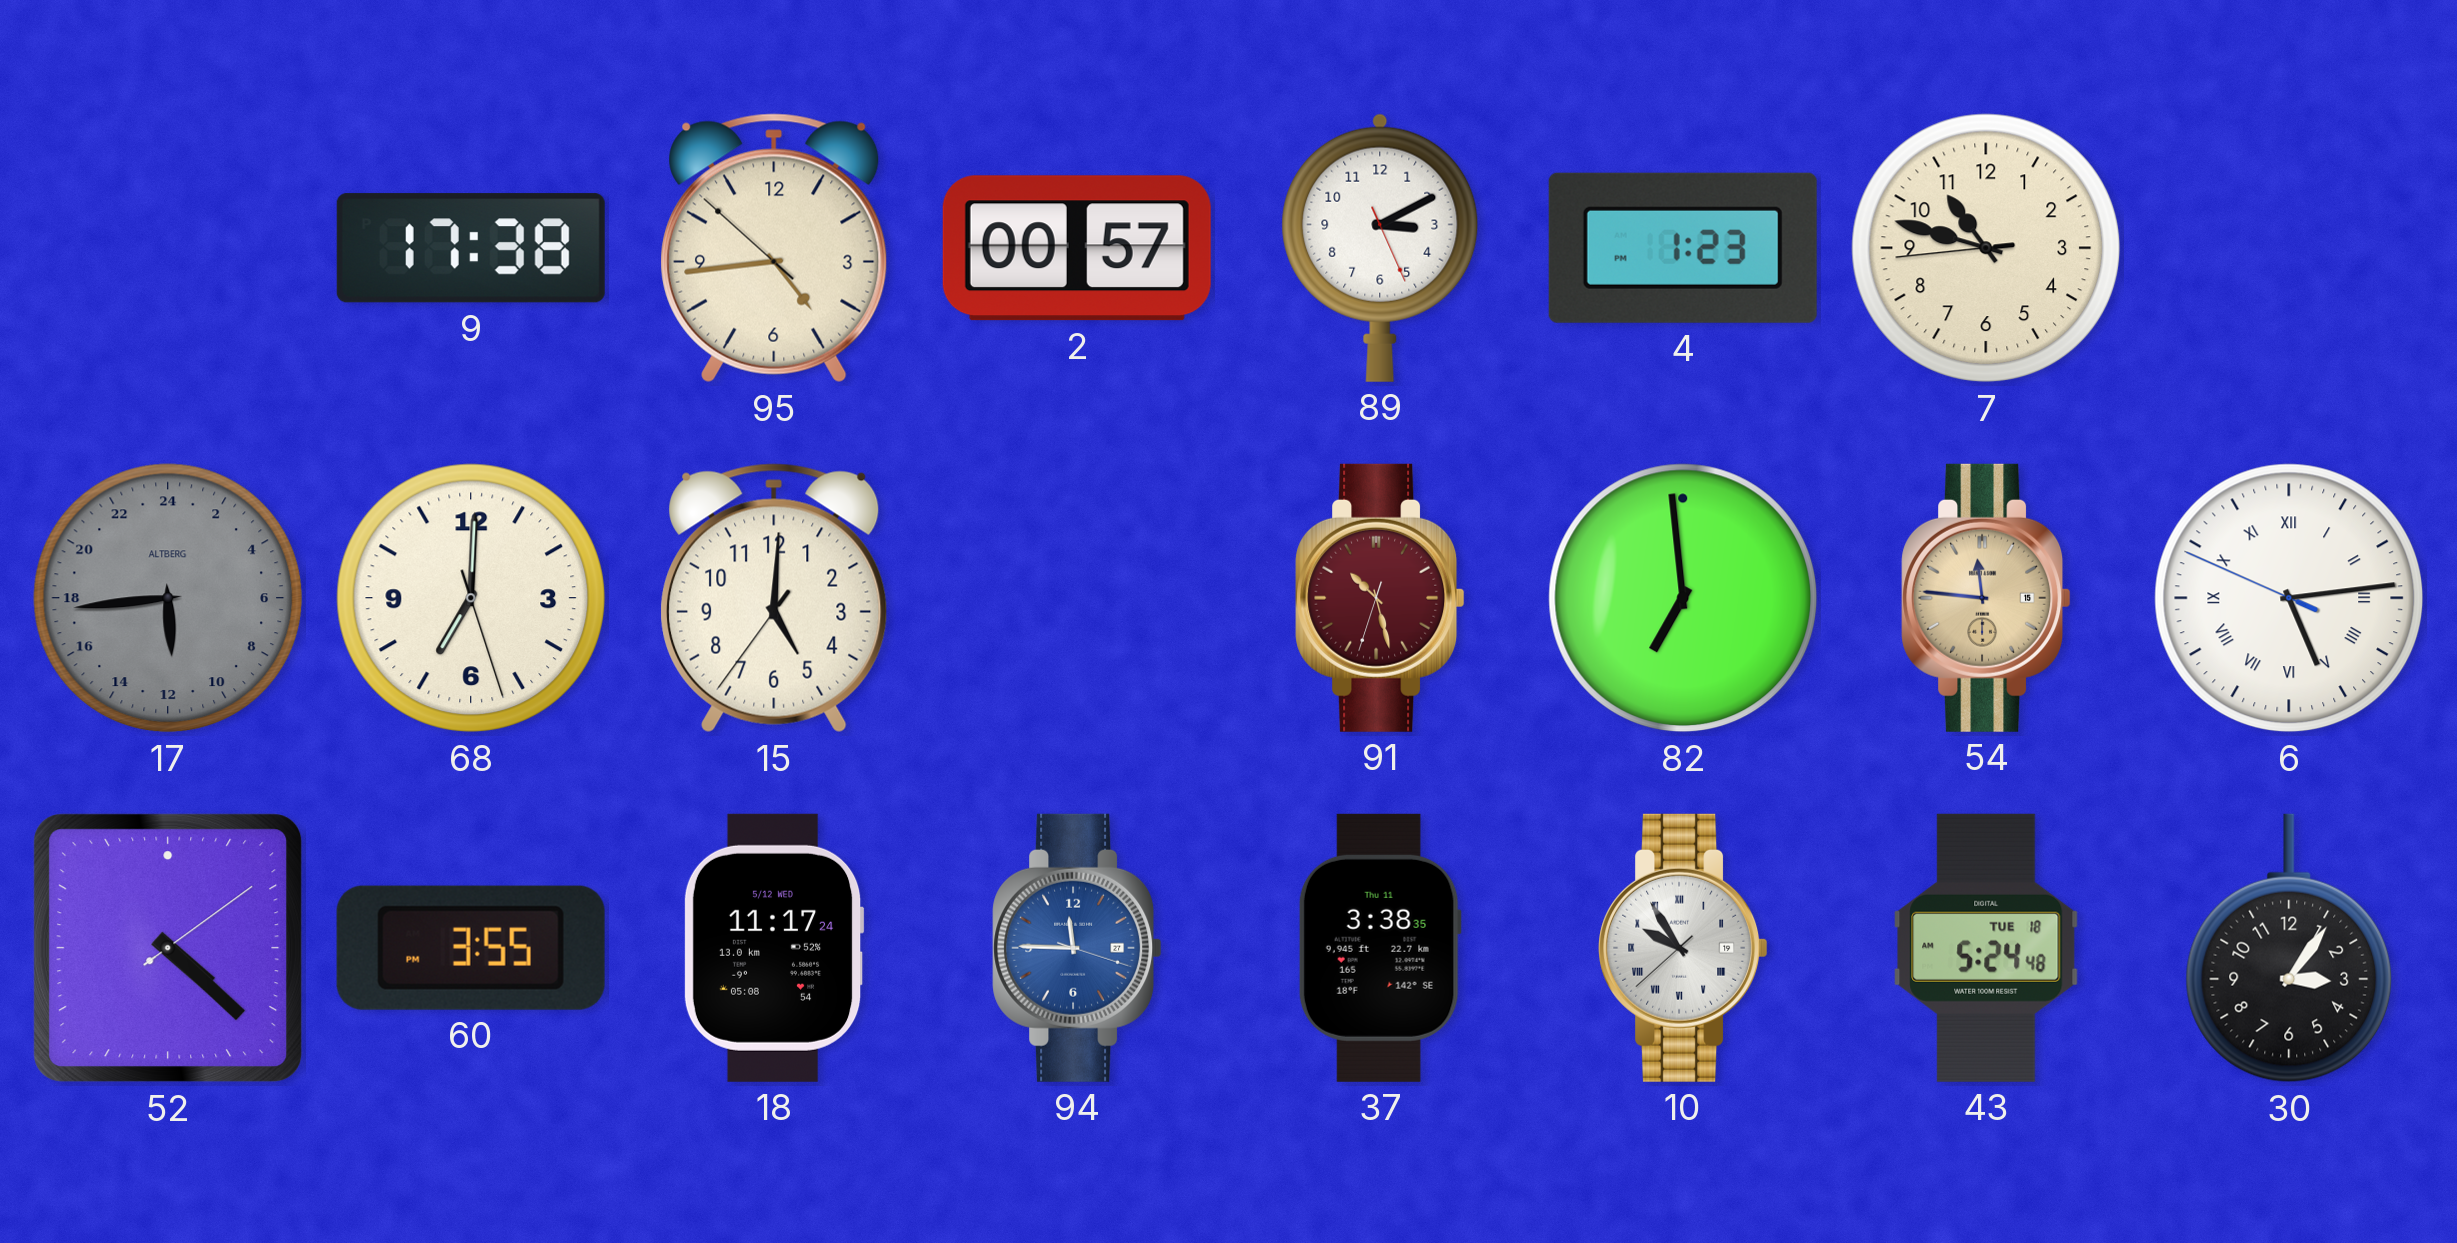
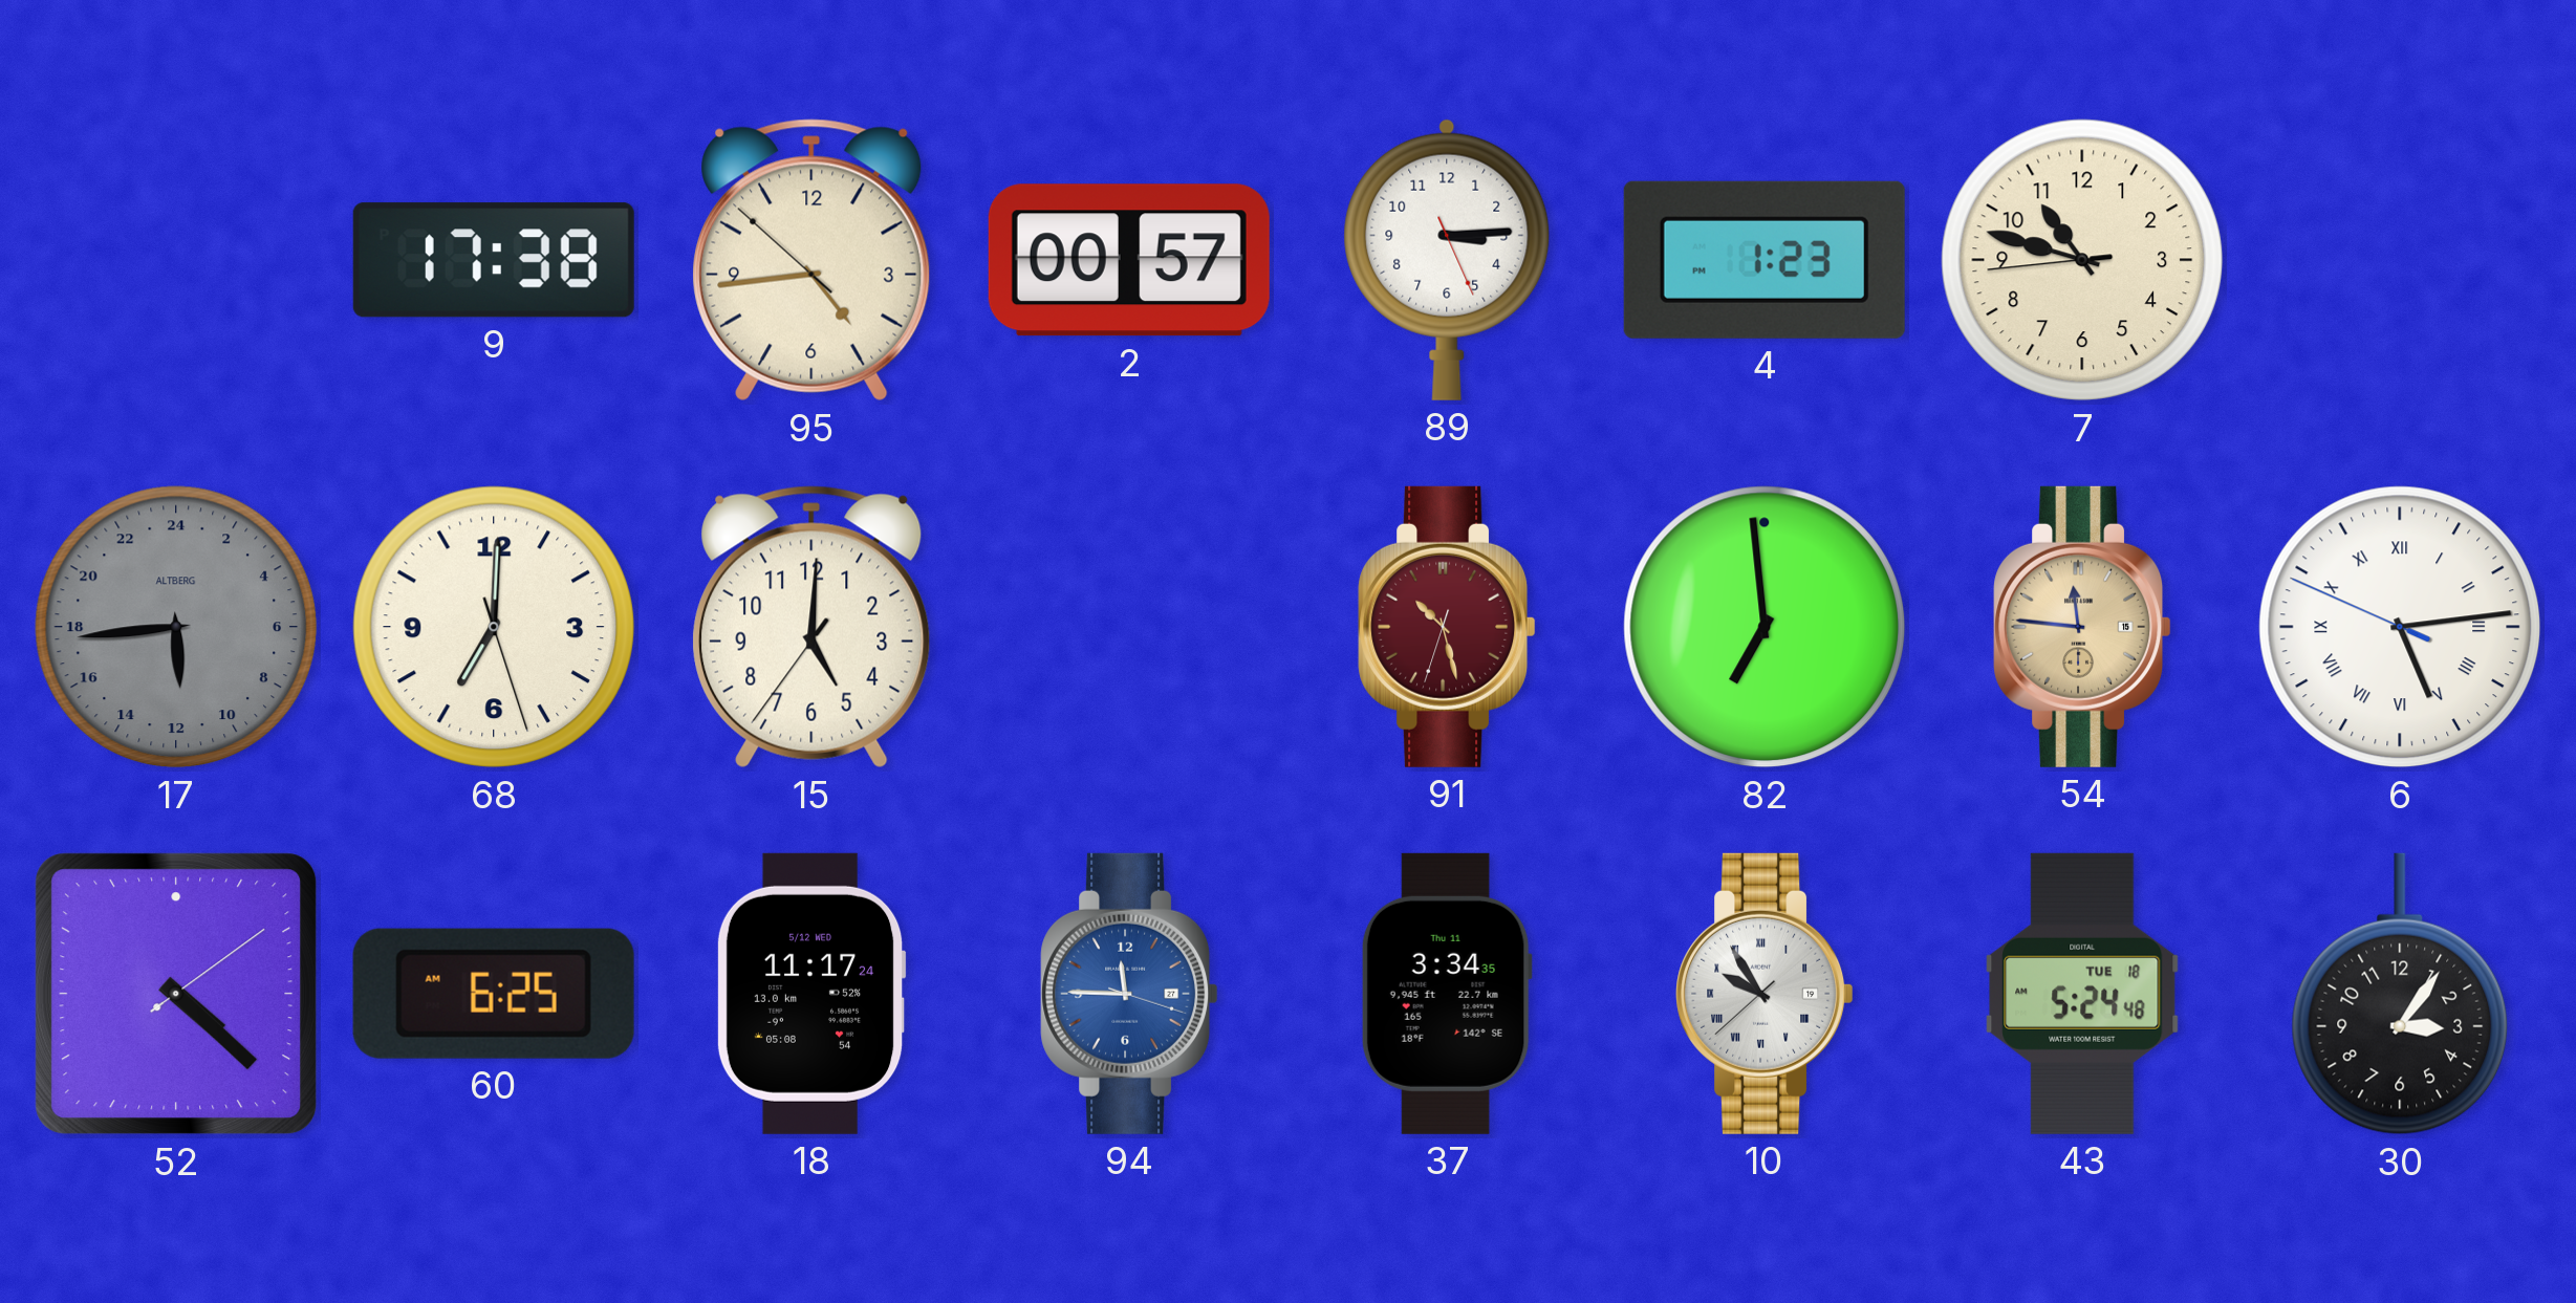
89: 3:10 -> 3:14 (1447, 260)
60: 3:55 -> 6:25 (494, 994)
37: 3:38 -> 3:34 (1447, 994)
